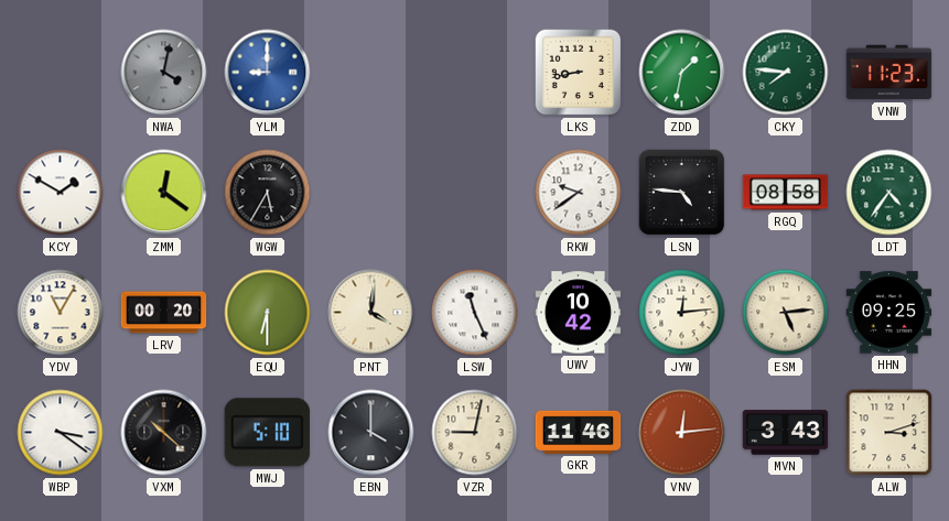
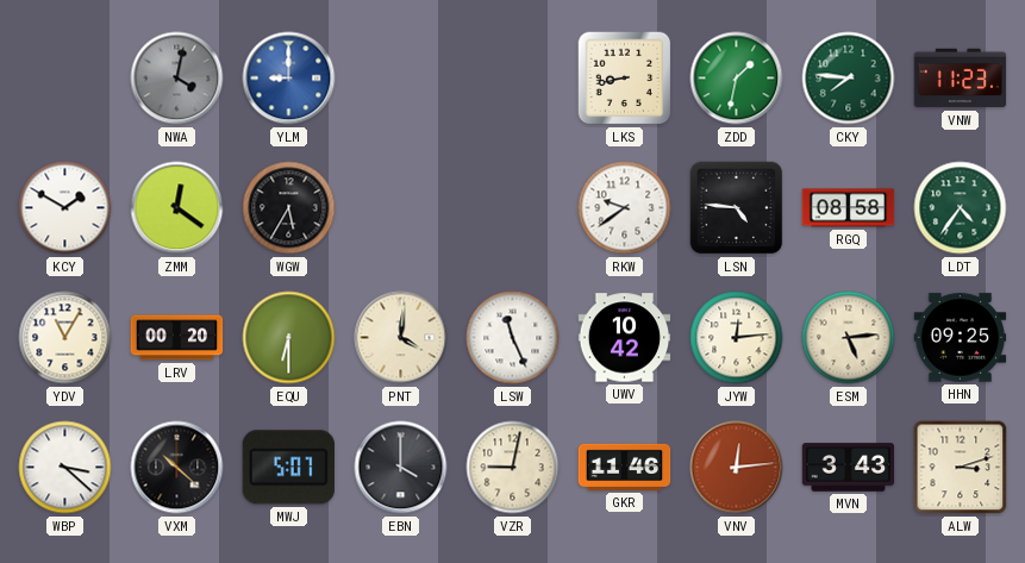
WBP: 3:21 -> 3:22 (65, 468)
MWJ: 5:10 -> 5:07 (288, 468)
